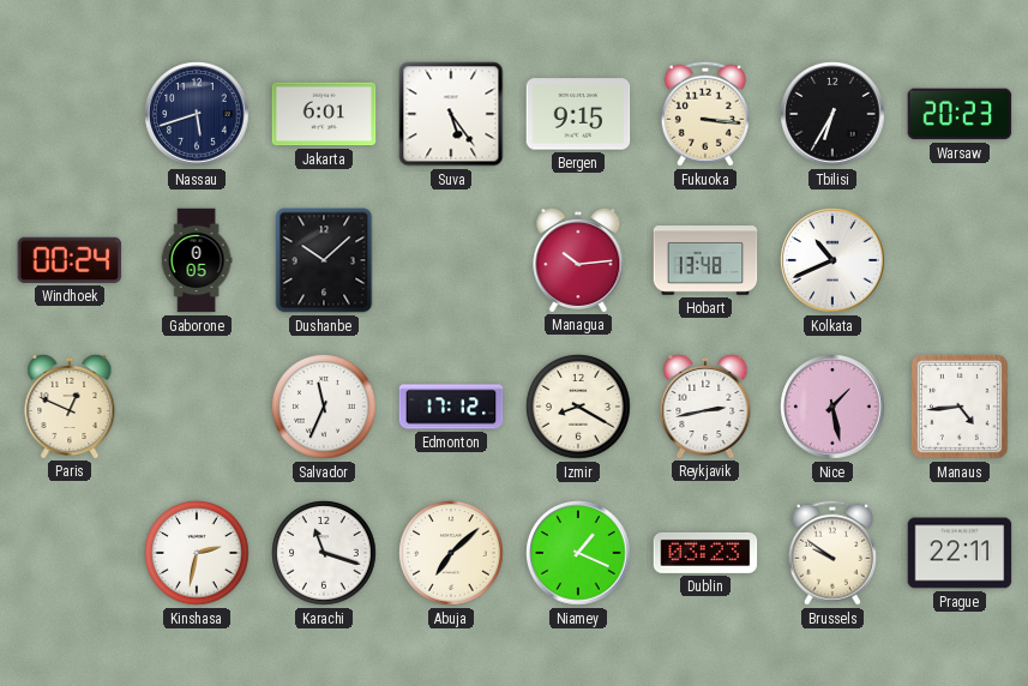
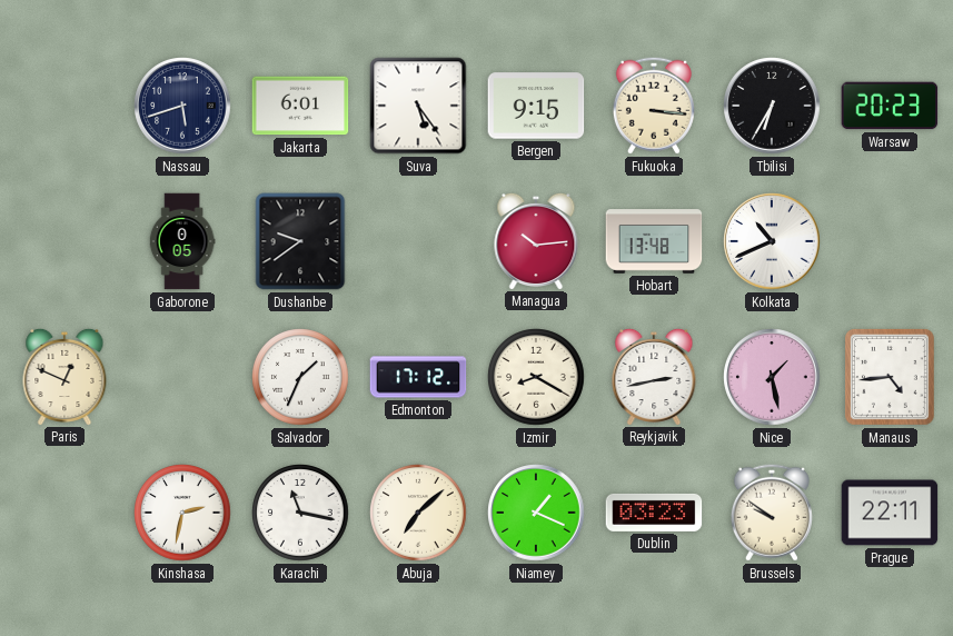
Windhoek: 00:24 -> none (70, 260)
Dushanbe: 10:08 -> 9:39 (300, 241)
Salvador: 11:34 -> 1:34 (300, 377)
Karachi: 11:18 -> 11:17 (300, 513)
